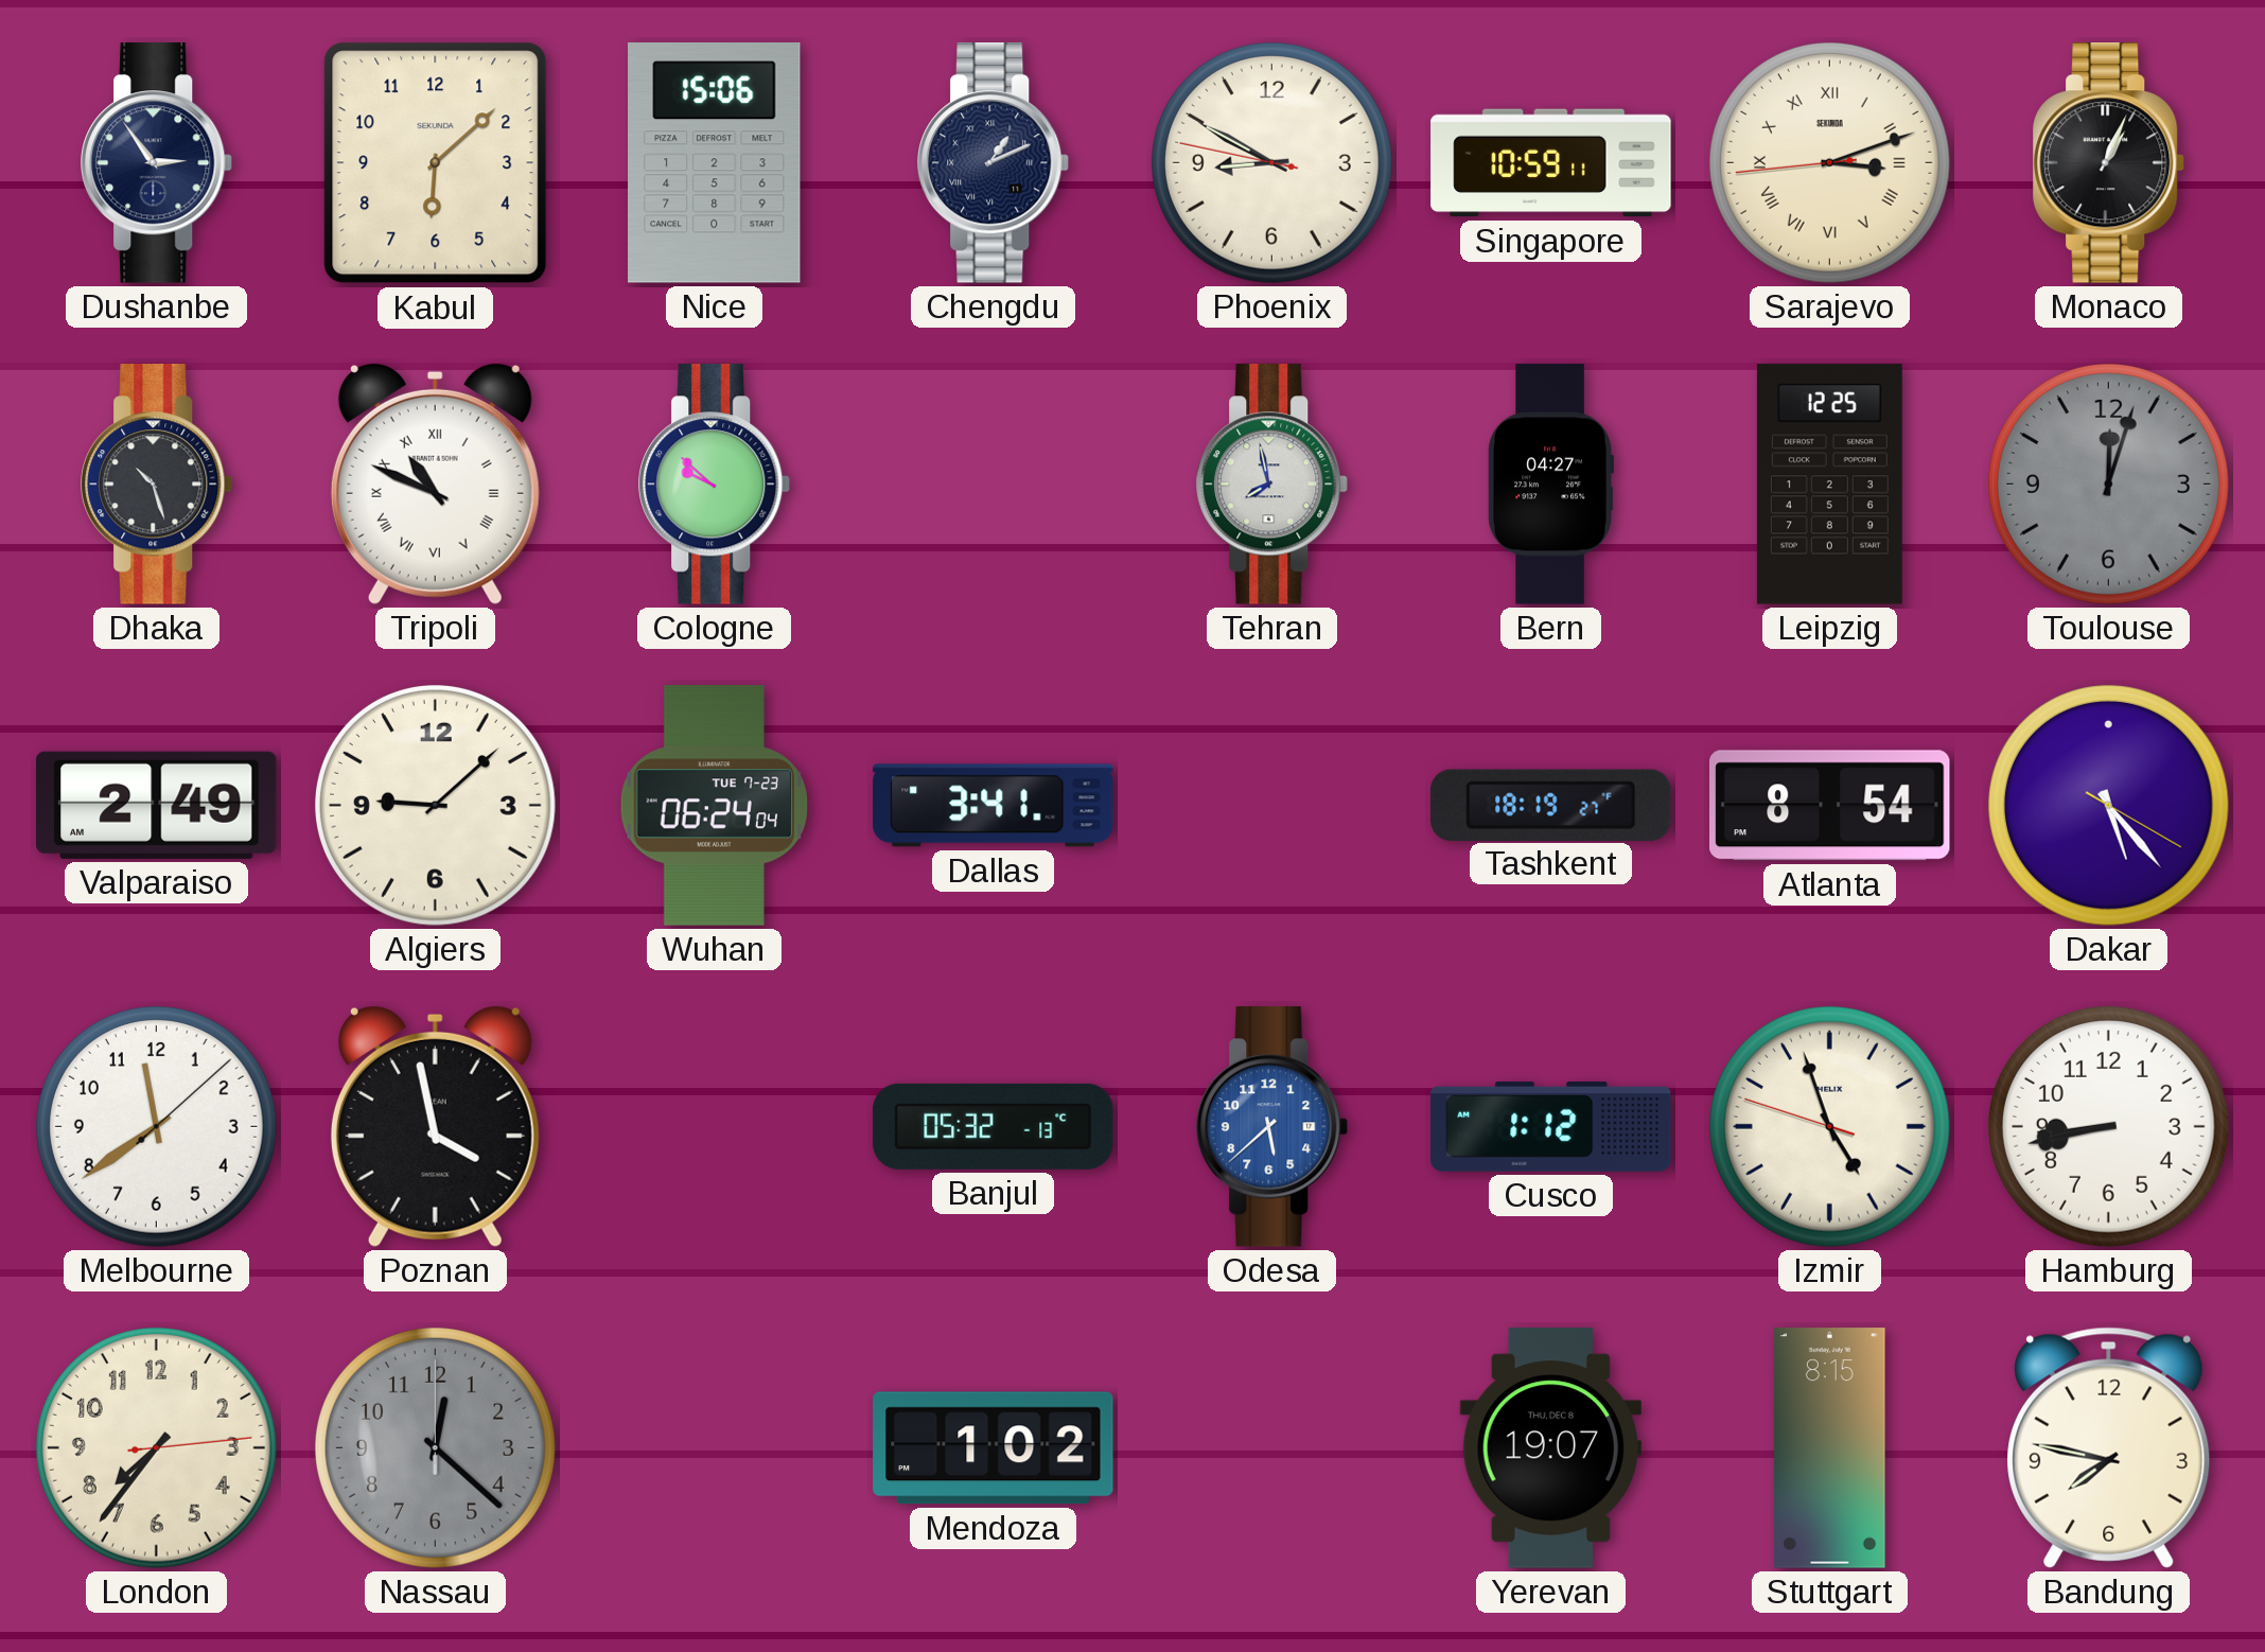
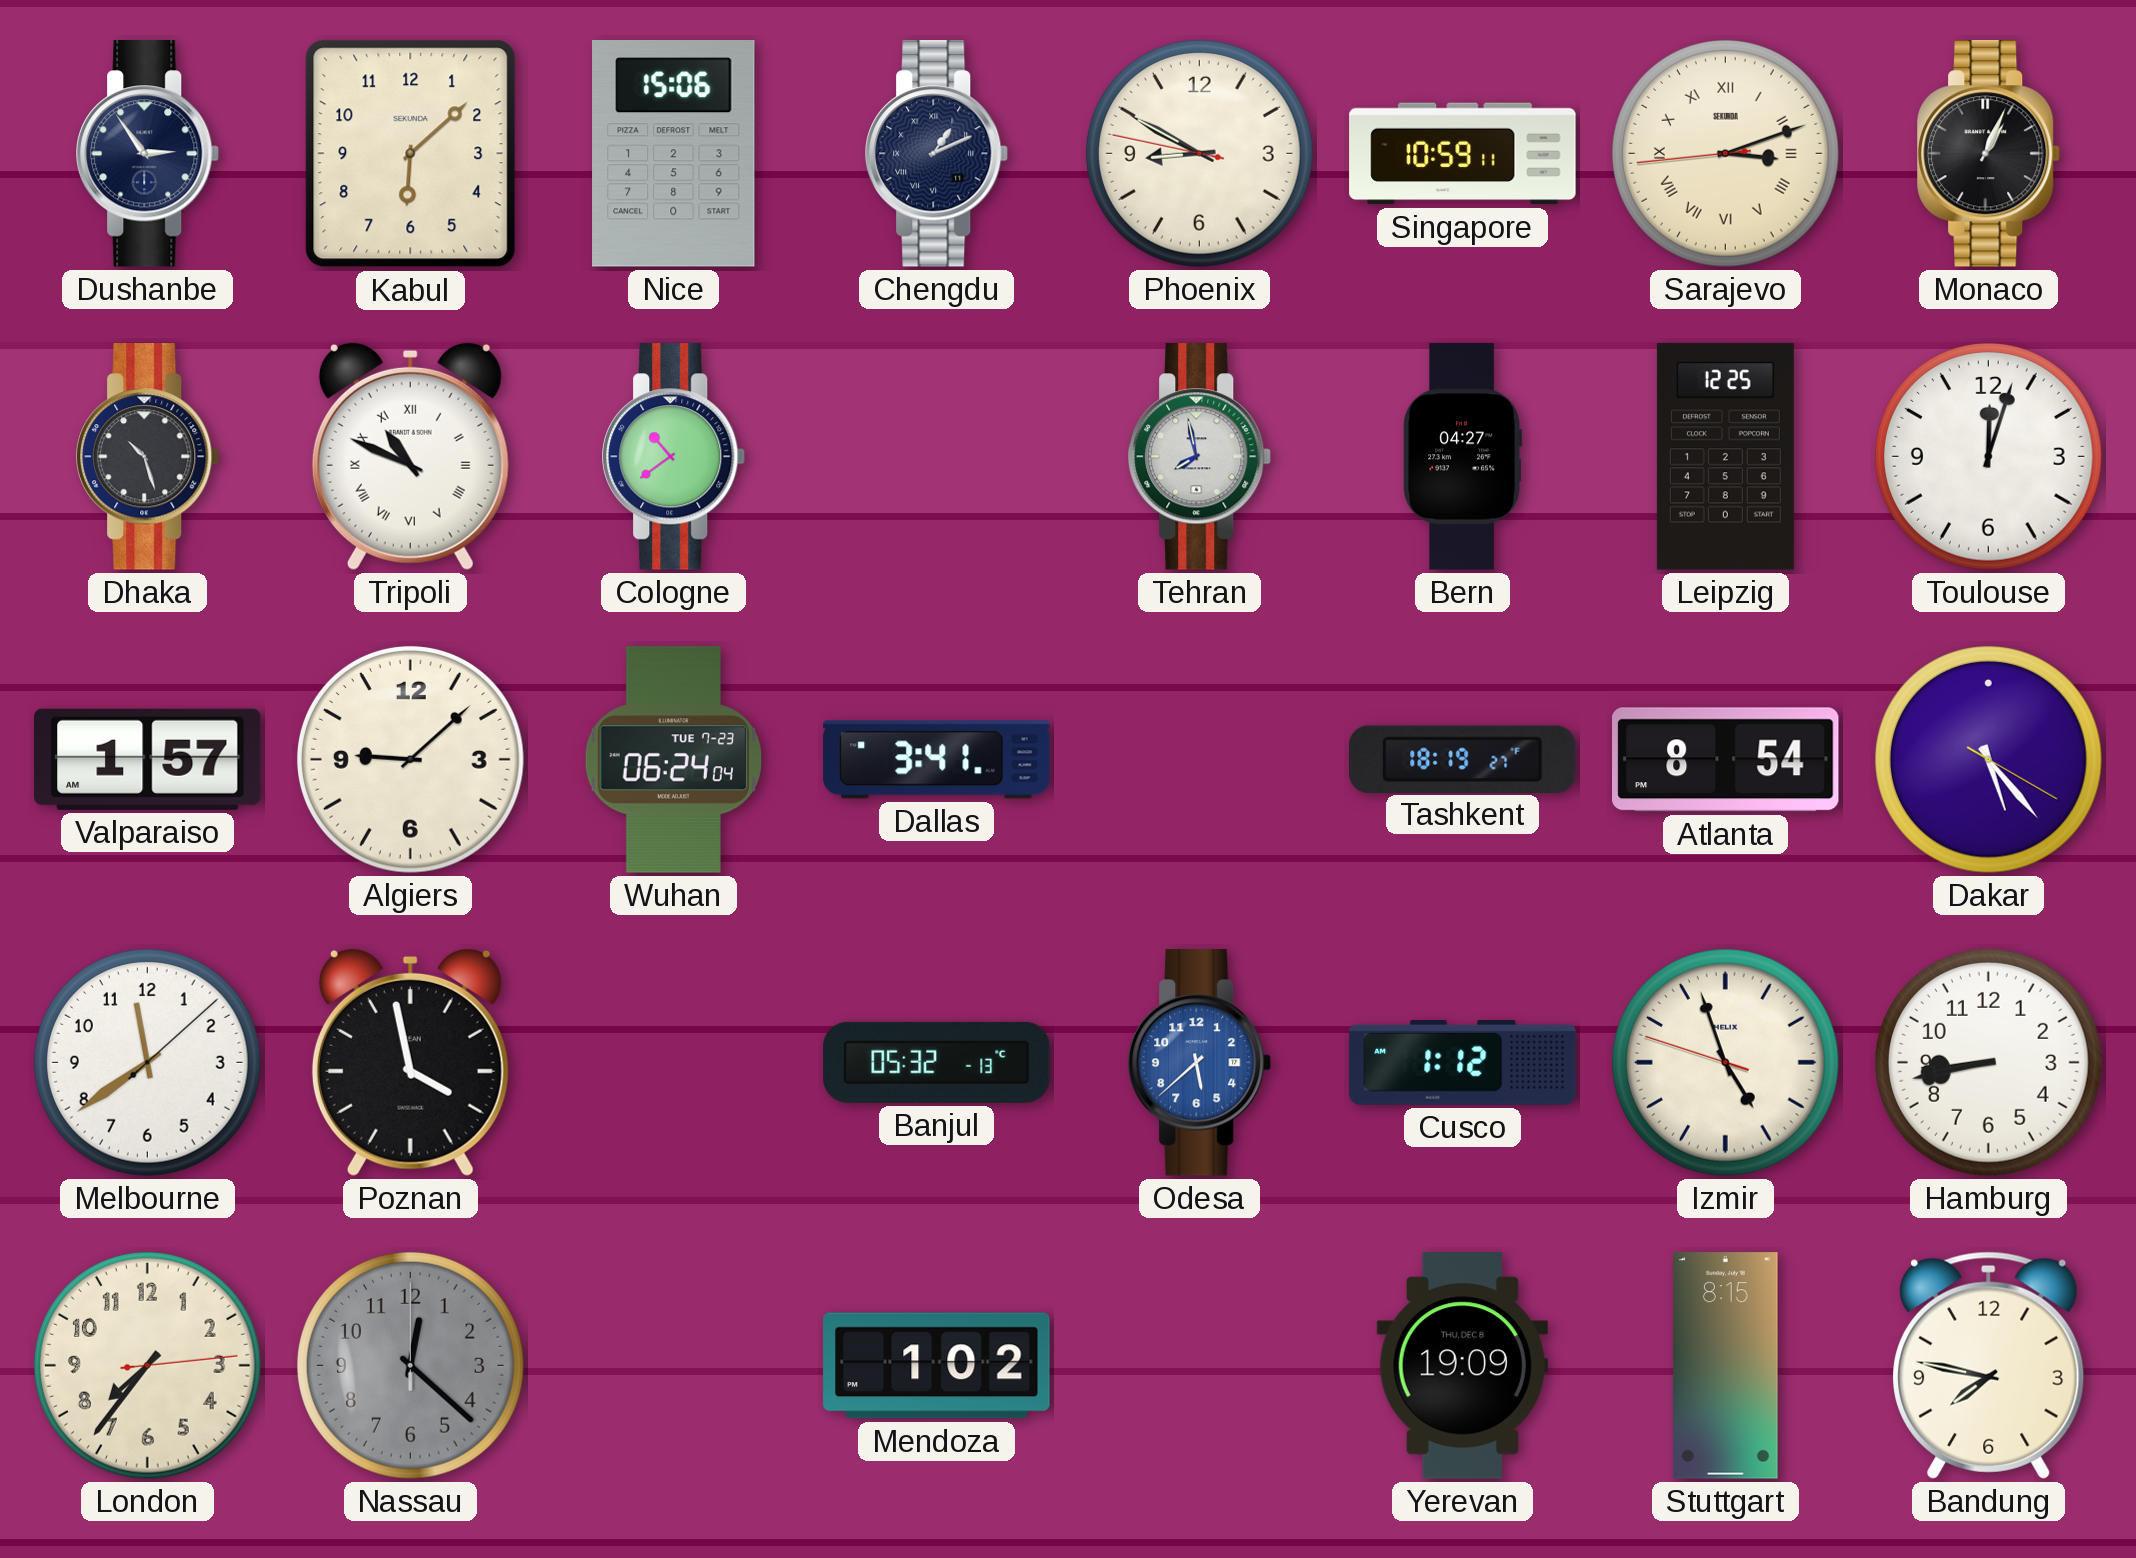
Cologne: 9:52 -> 10:39 (674, 457)
Toulouse dial: grey -> white (1988, 456)
Valparaiso: 2:49 -> 1:57 (148, 759)
Yerevan: 19:07 -> 19:09 (1462, 1366)
